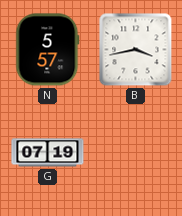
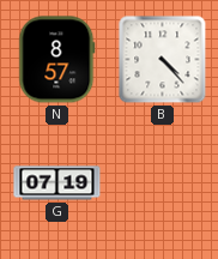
N: 5:57 -> 8:57 (57, 60)
B: 3:43 -> 4:23 (163, 60)
